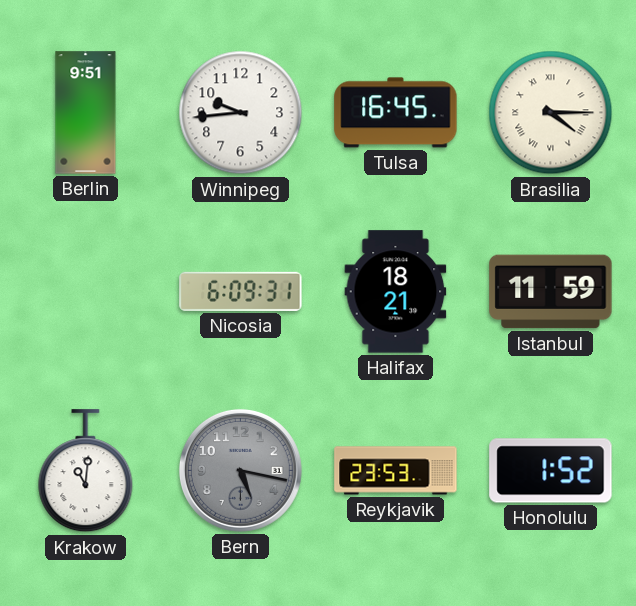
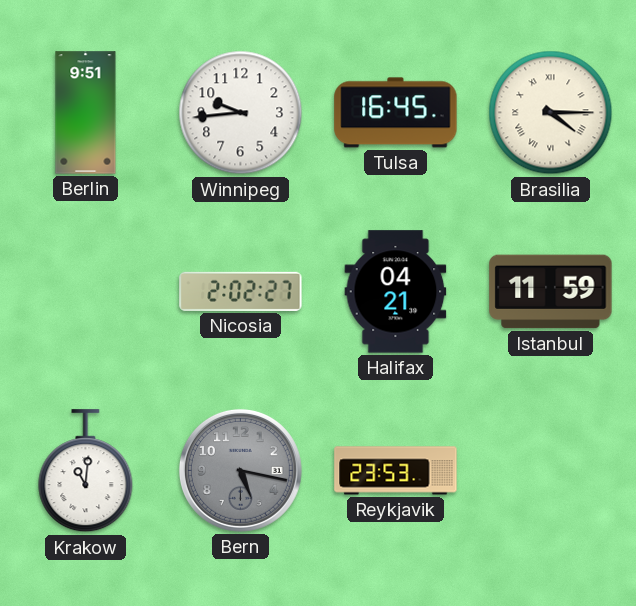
Nicosia: 6:09 -> 2:02 (241, 291)
Halifax: 18:21 -> 04:21 (396, 292)
Honolulu: 1:52 -> none (551, 471)
